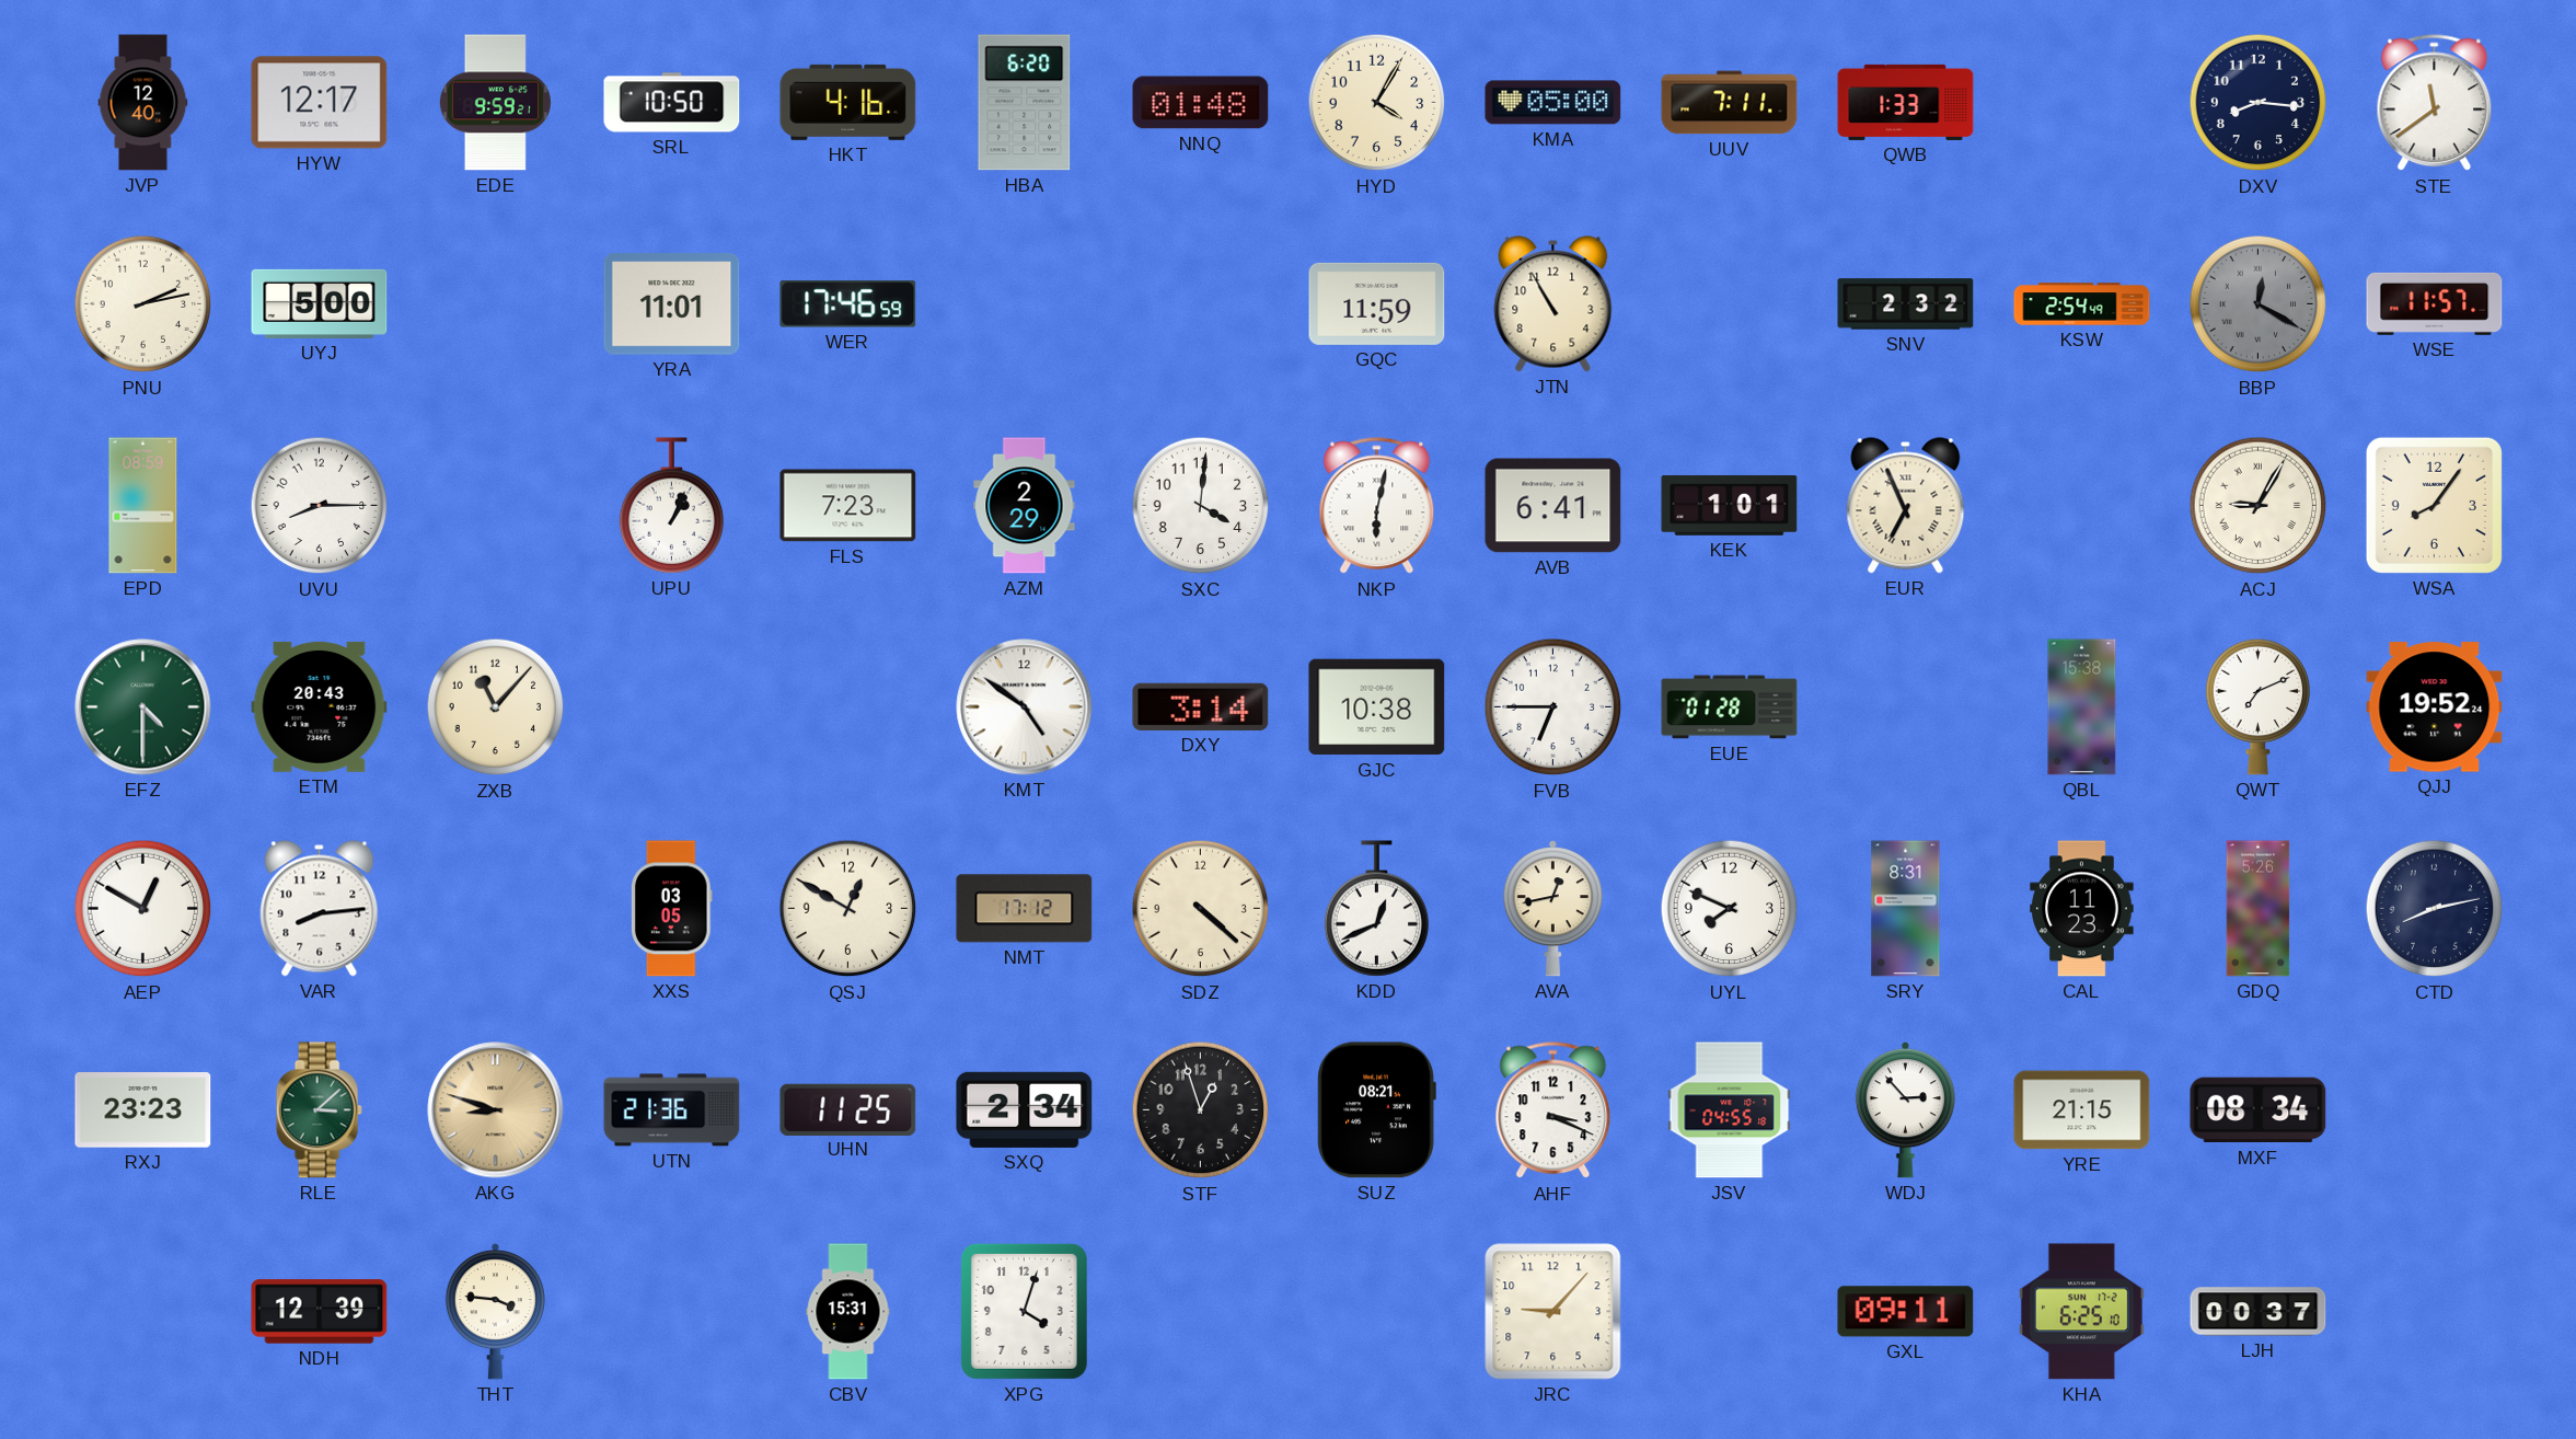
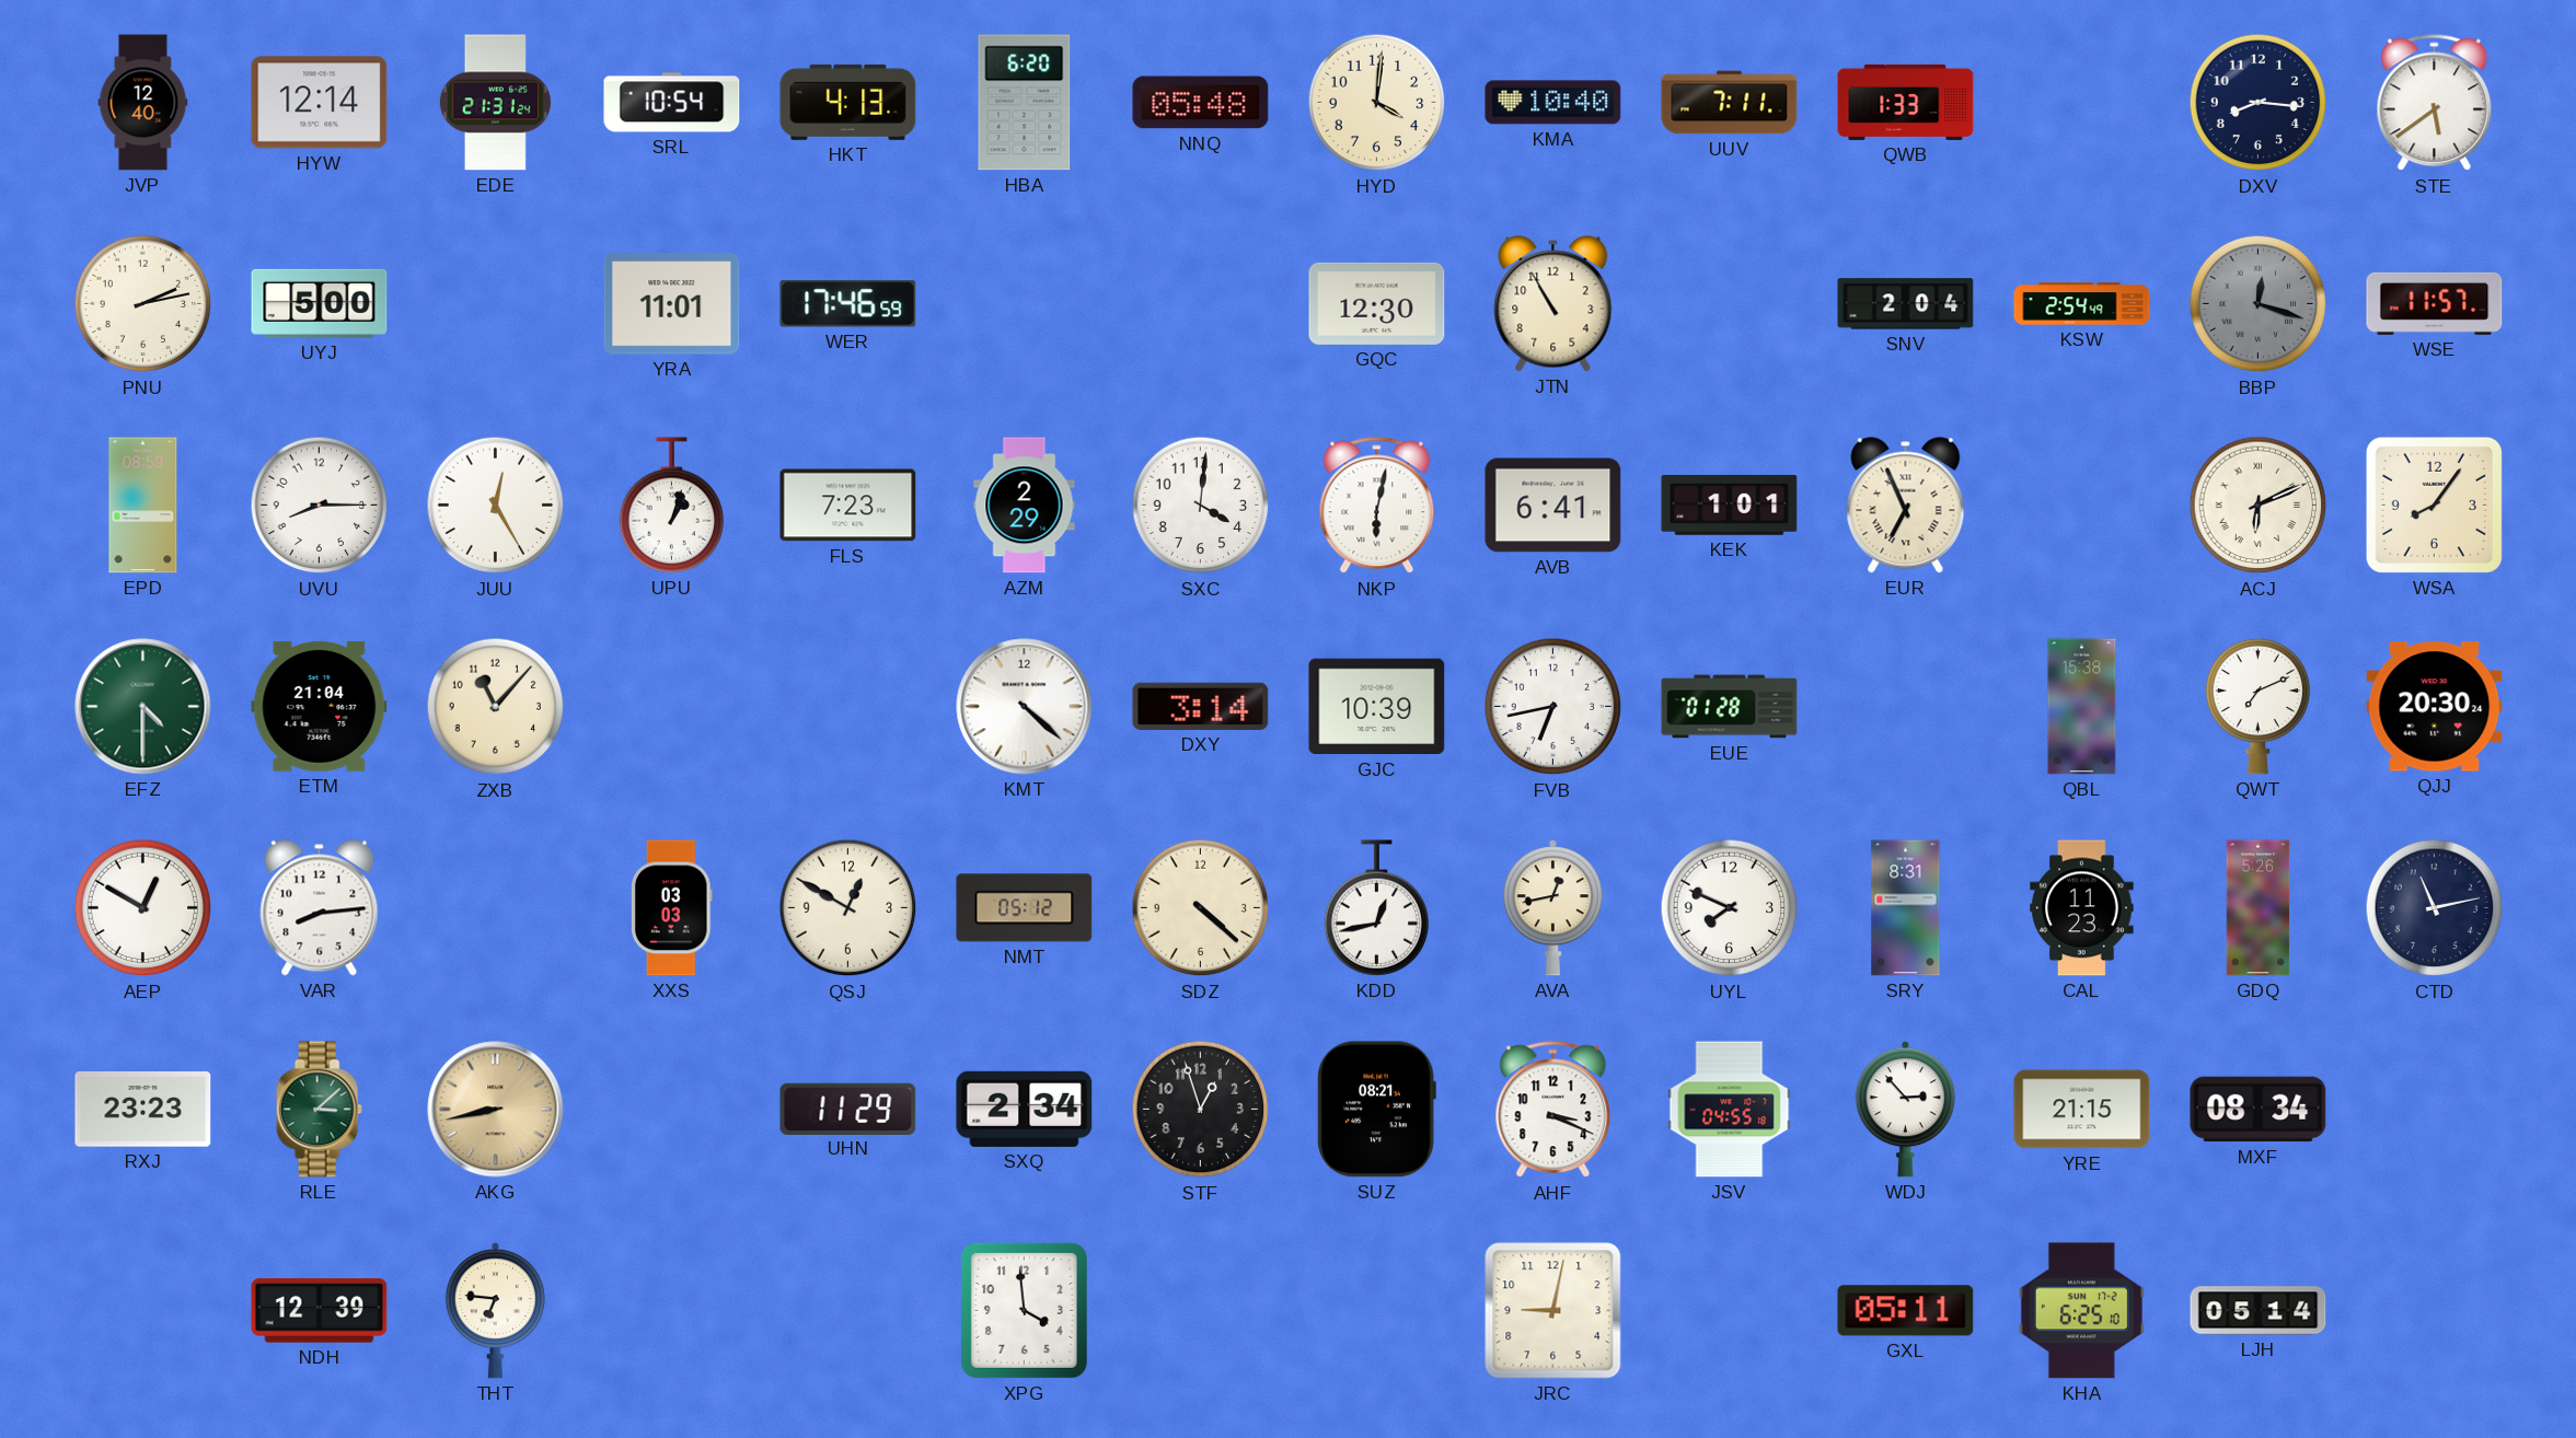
HYW: 12:17 -> 12:14 (320, 103)
EDE: 9:59 -> 21:31 (495, 103)
SRL: 10:50 -> 10:54 (672, 103)
HKT: 4:16 -> 4:13 (848, 102)
NNQ: 01:48 -> 05:48 (1201, 103)
HYD: 4:05 -> 4:01 (1377, 103)
KMA: 05:00 -> 10:40 (1553, 103)
STE: 11:39 -> 5:39 (2435, 103)
GQC: 11:59 -> 12:30 (1377, 303)
SNV: 2:32 -> 2:04 (1906, 304)
BBP: 12:20 -> 12:18 (2259, 304)
JUU: none -> 12:25 (496, 506)
UPU: 1:04 -> 1:03 (672, 506)
ACJ: 9:05 -> 6:11 (2259, 506)
ETM: 20:43 -> 21:04 (320, 706)
KMT: 4:51 -> 4:22 (1025, 707)
GJC: 10:38 -> 10:39 (1377, 707)
FVB: 6:45 -> 6:43 (1553, 707)
QJJ: 19:52 -> 20:30 (2435, 707)
XXS: 03:05 -> 03:03 (672, 908)
NMT: 17:12 -> 05:12 (1025, 908)
KDD: 12:41 -> 12:43 (1377, 908)
CTD: 8:13 -> 11:13 (2435, 908)
AKG: 8:48 -> 8:43 (496, 1110)
UTN: 21:36 -> none (672, 1110)
UHN: 11:25 -> 11:29 (848, 1109)
THT: 3:46 -> 6:46 (495, 1311)
CBV: 15:31 -> none (848, 1312)
XPG: 4:03 -> 3:59 (1024, 1310)
JRC: 9:07 -> 9:02 (1553, 1311)
GXL: 09:11 -> 05:11 (1906, 1311)
LJH: 00:37 -> 05:14 (2259, 1311)
